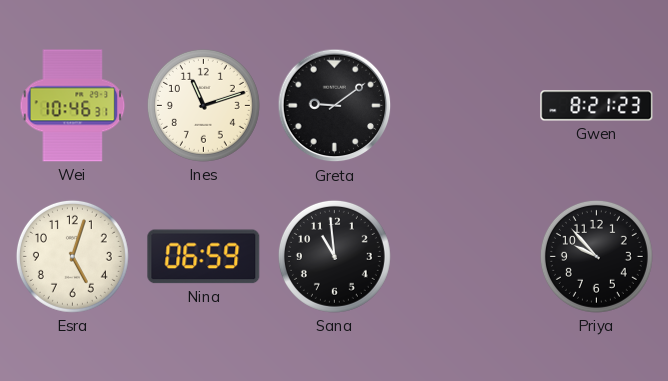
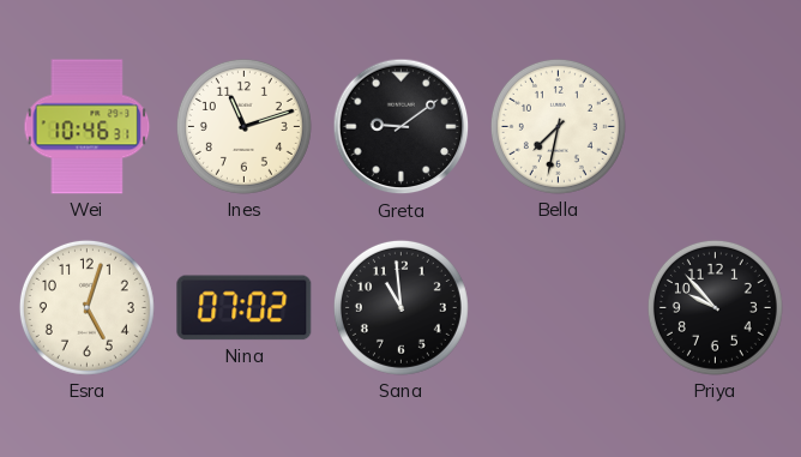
Bella: none -> 7:32 (558, 126)
Gwen: 8:21 -> none (597, 106)
Nina: 06:59 -> 07:02 (245, 308)
